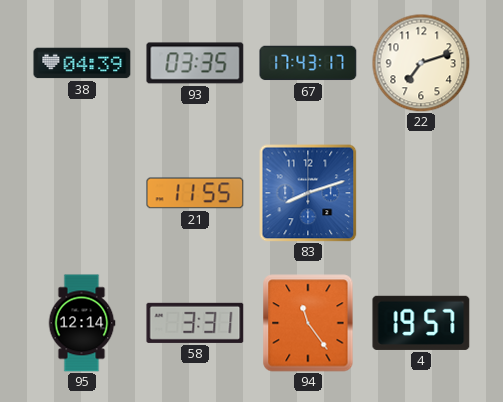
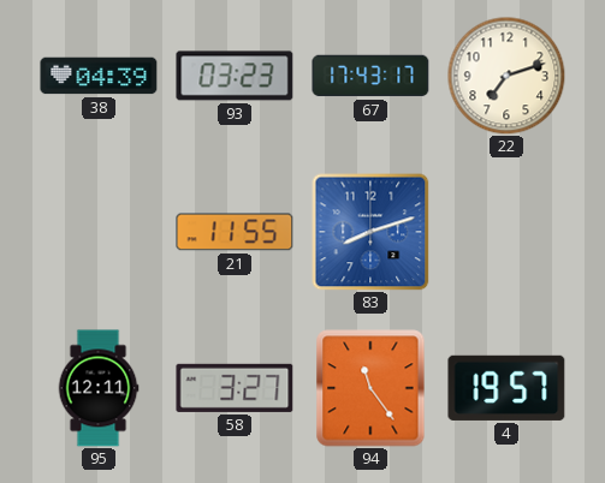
93: 03:35 -> 03:23 (235, 76)
95: 12:14 -> 12:11 (99, 388)
58: 3:31 -> 3:27 (235, 388)
